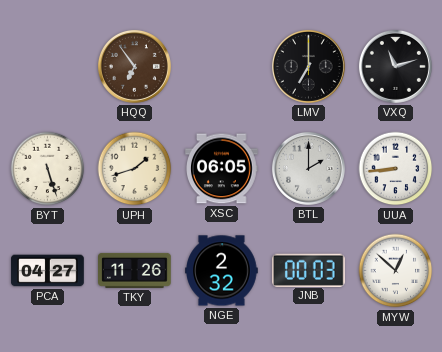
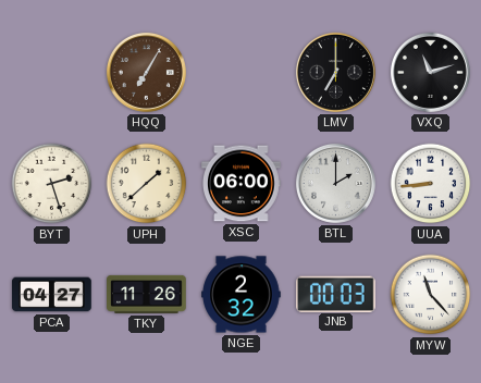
HQQ: 6:54 -> 7:05 (146, 72)
BYT: 5:27 -> 2:27 (52, 184)
UPH: 1:42 -> 1:38 (147, 184)
XSC: 06:05 -> 06:00 (242, 184)
MYW: 12:52 -> 11:23 (431, 295)
